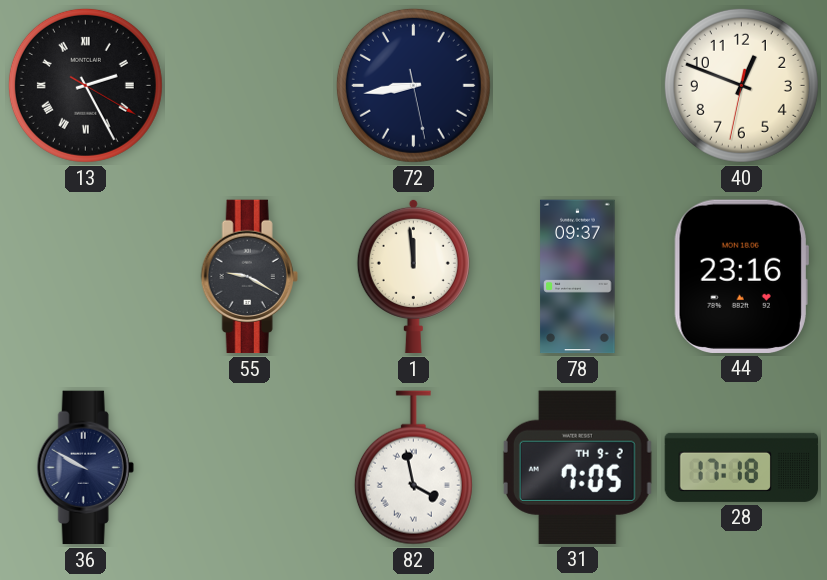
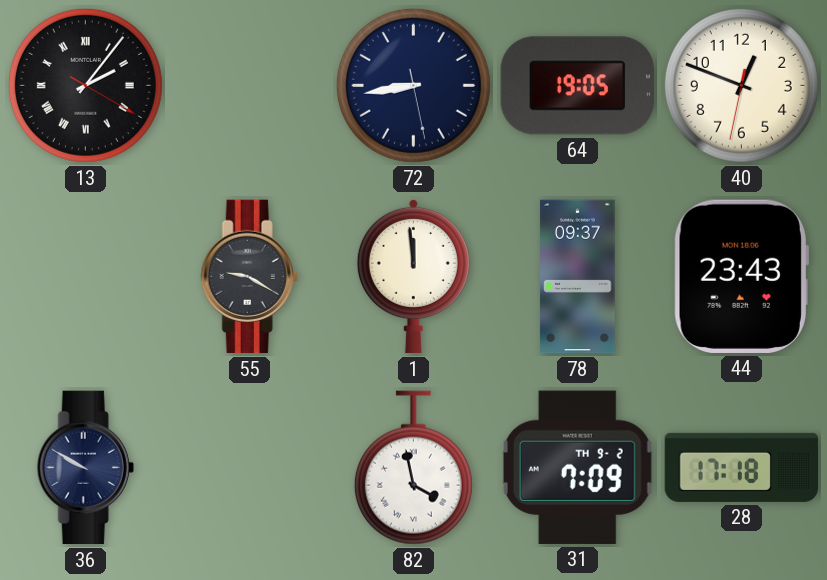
13: 2:25 -> 2:06 (85, 85)
64: none -> 19:05 (577, 86)
44: 23:16 -> 23:43 (741, 276)
31: 7:05 -> 7:09 (577, 467)
